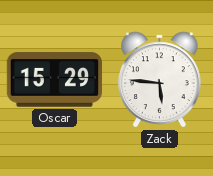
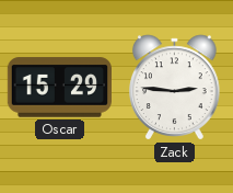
Zack: 5:46 -> 2:46 (175, 88)
